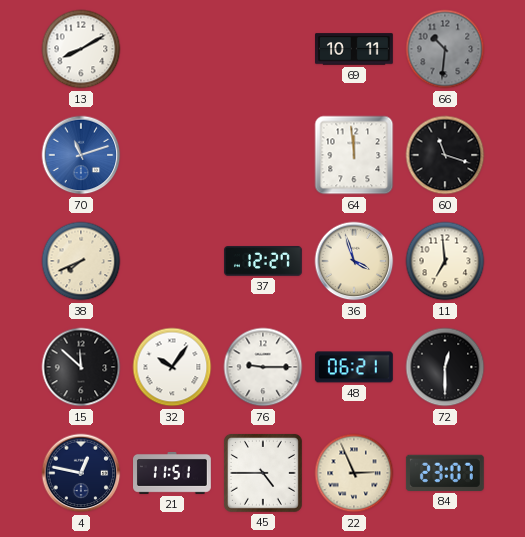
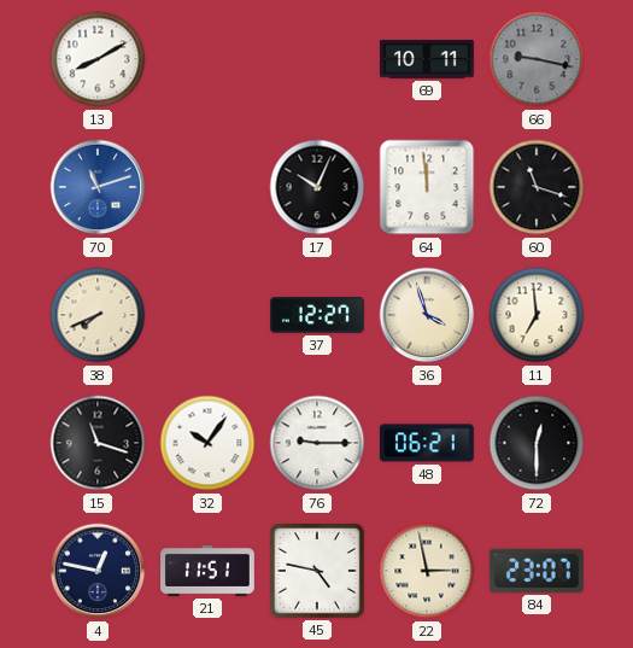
66: 10:31 -> 9:17 (537, 59)
17: none -> 10:04 (317, 187)
15: 11:52 -> 11:18 (98, 443)
45: 4:45 -> 4:47 (317, 571)
22: 2:56 -> 2:58 (427, 571)
